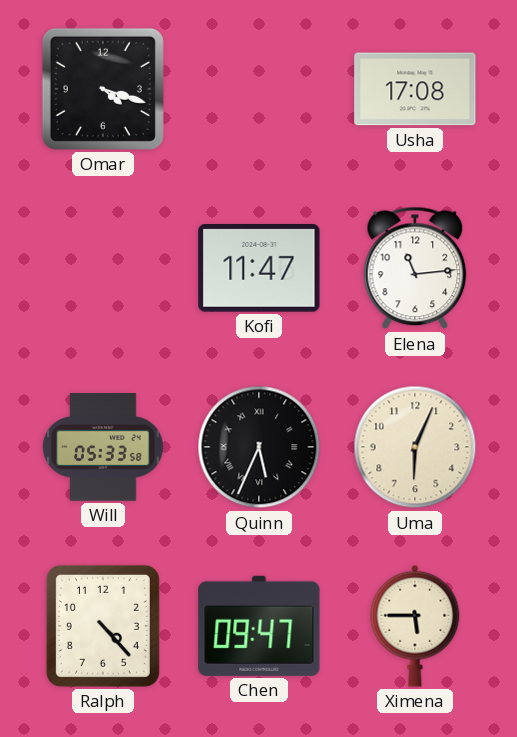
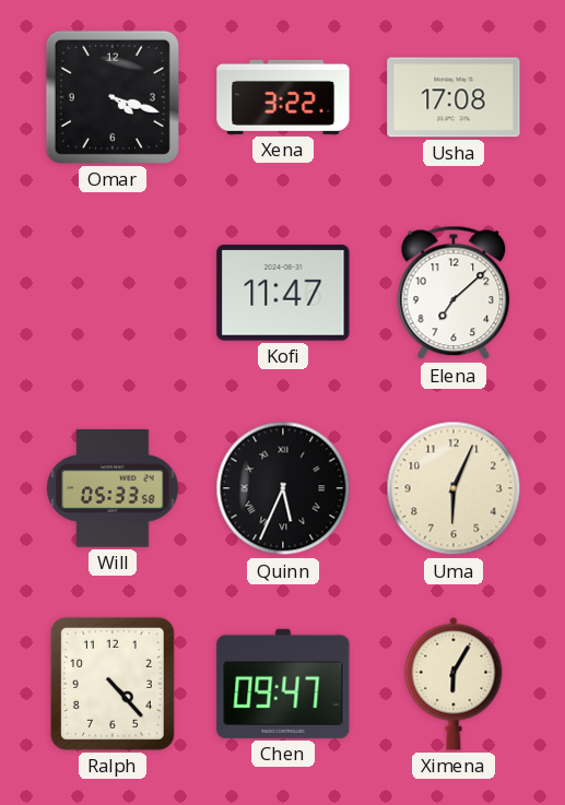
Xena: none -> 3:22 (283, 97)
Elena: 11:14 -> 7:08 (454, 293)
Ximena: 5:45 -> 6:05 (454, 684)
